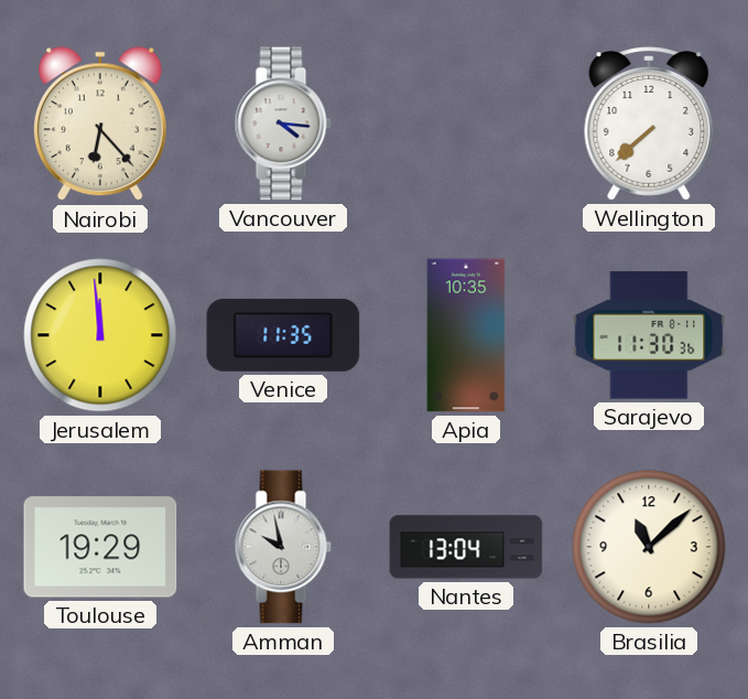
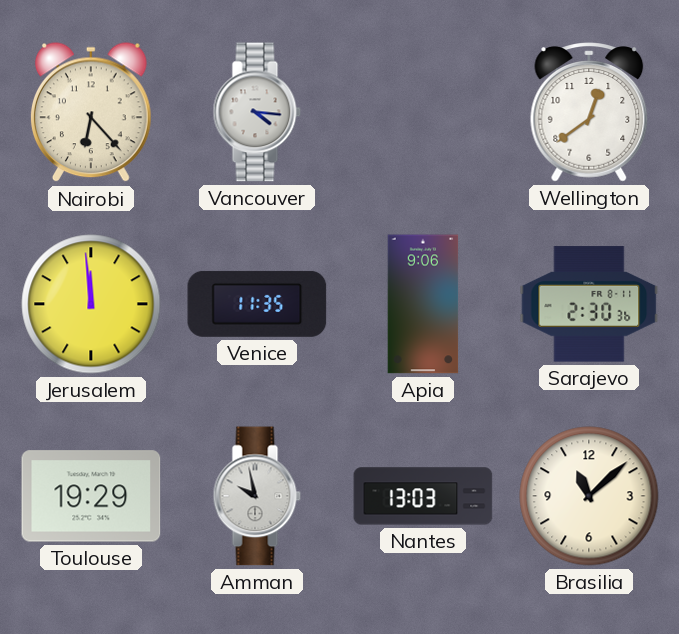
Wellington: 7:38 -> 12:39 (589, 112)
Apia: 10:35 -> 9:06 (423, 304)
Sarajevo: 11:30 -> 2:30 (589, 304)
Nantes: 13:04 -> 13:03 (423, 496)
